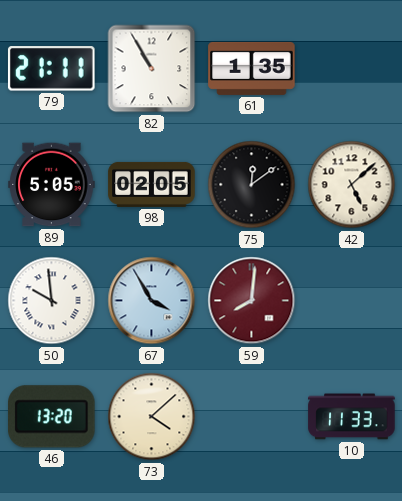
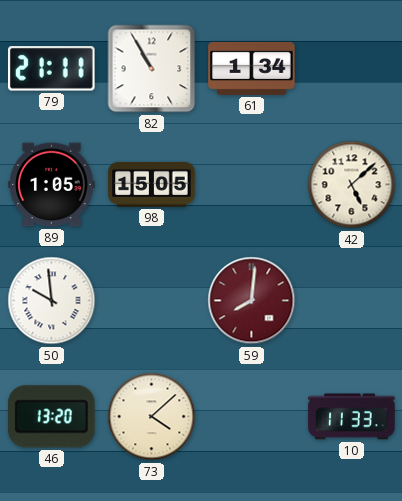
61: 1:35 -> 1:34 (252, 68)
89: 5:05 -> 1:05 (52, 185)
98: 02:05 -> 15:05 (152, 184)
75: 12:09 -> none (252, 185)
67: 3:55 -> none (152, 301)
